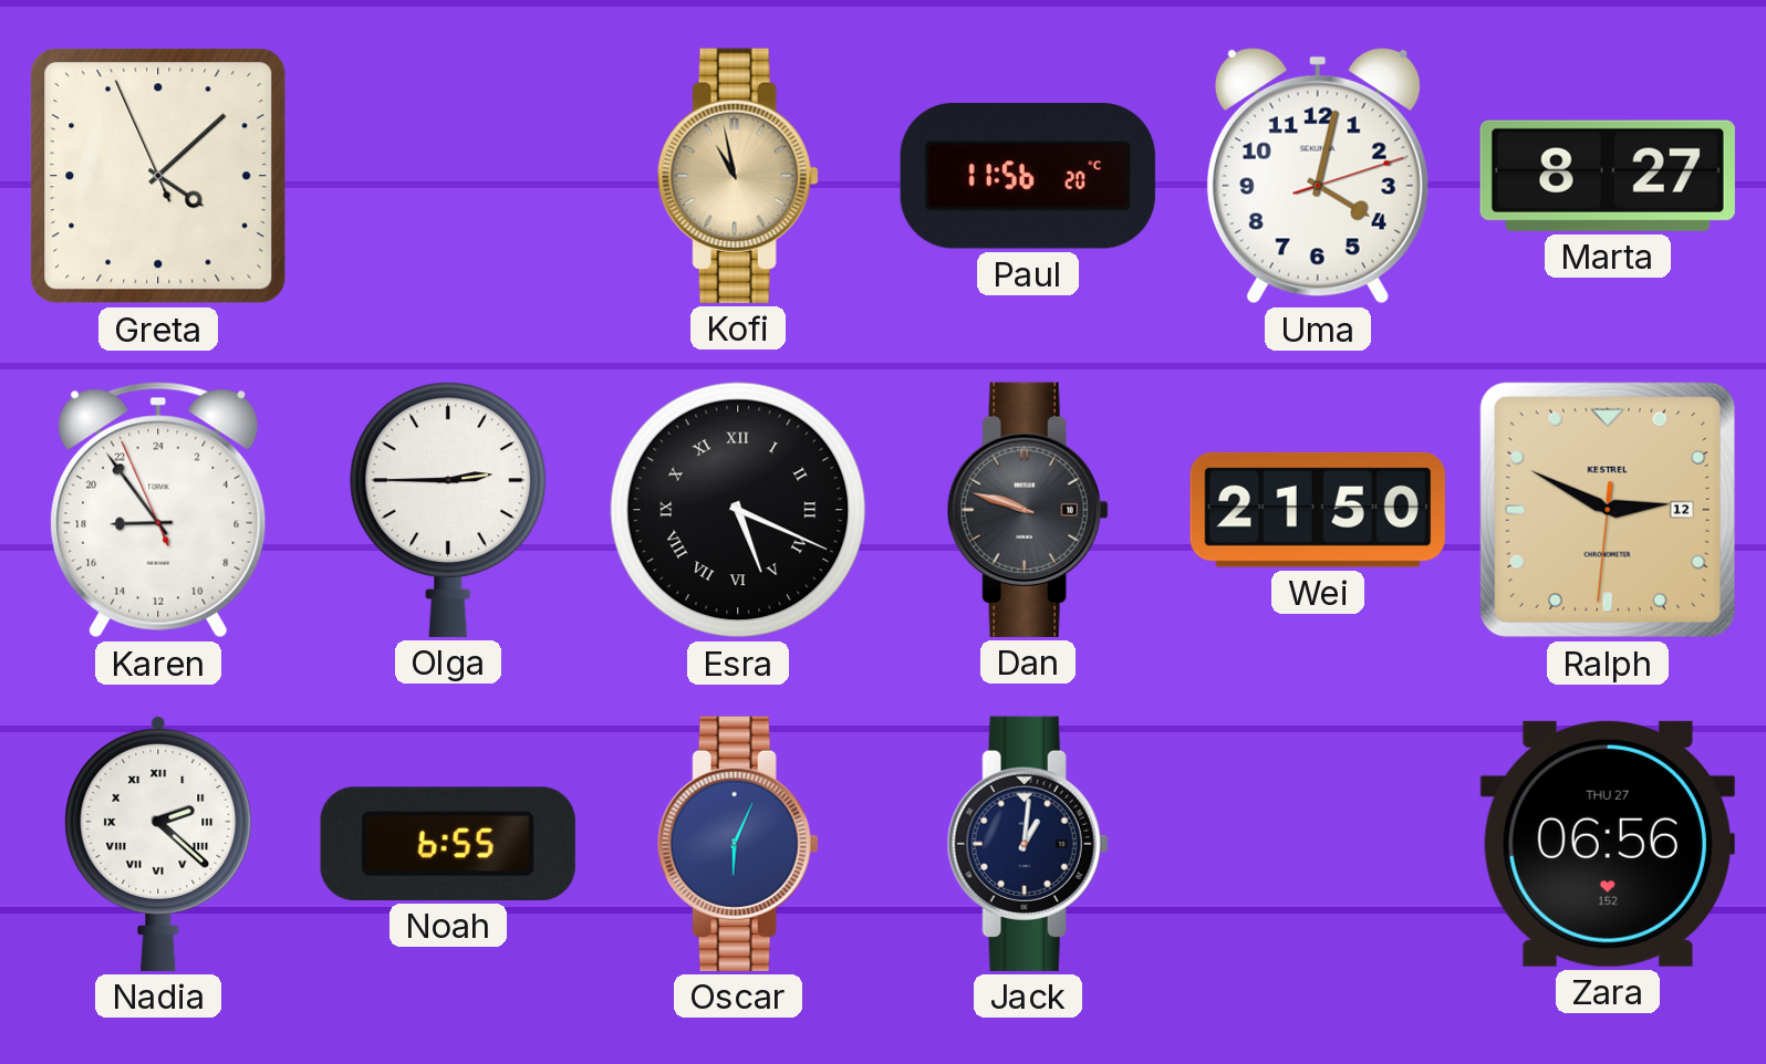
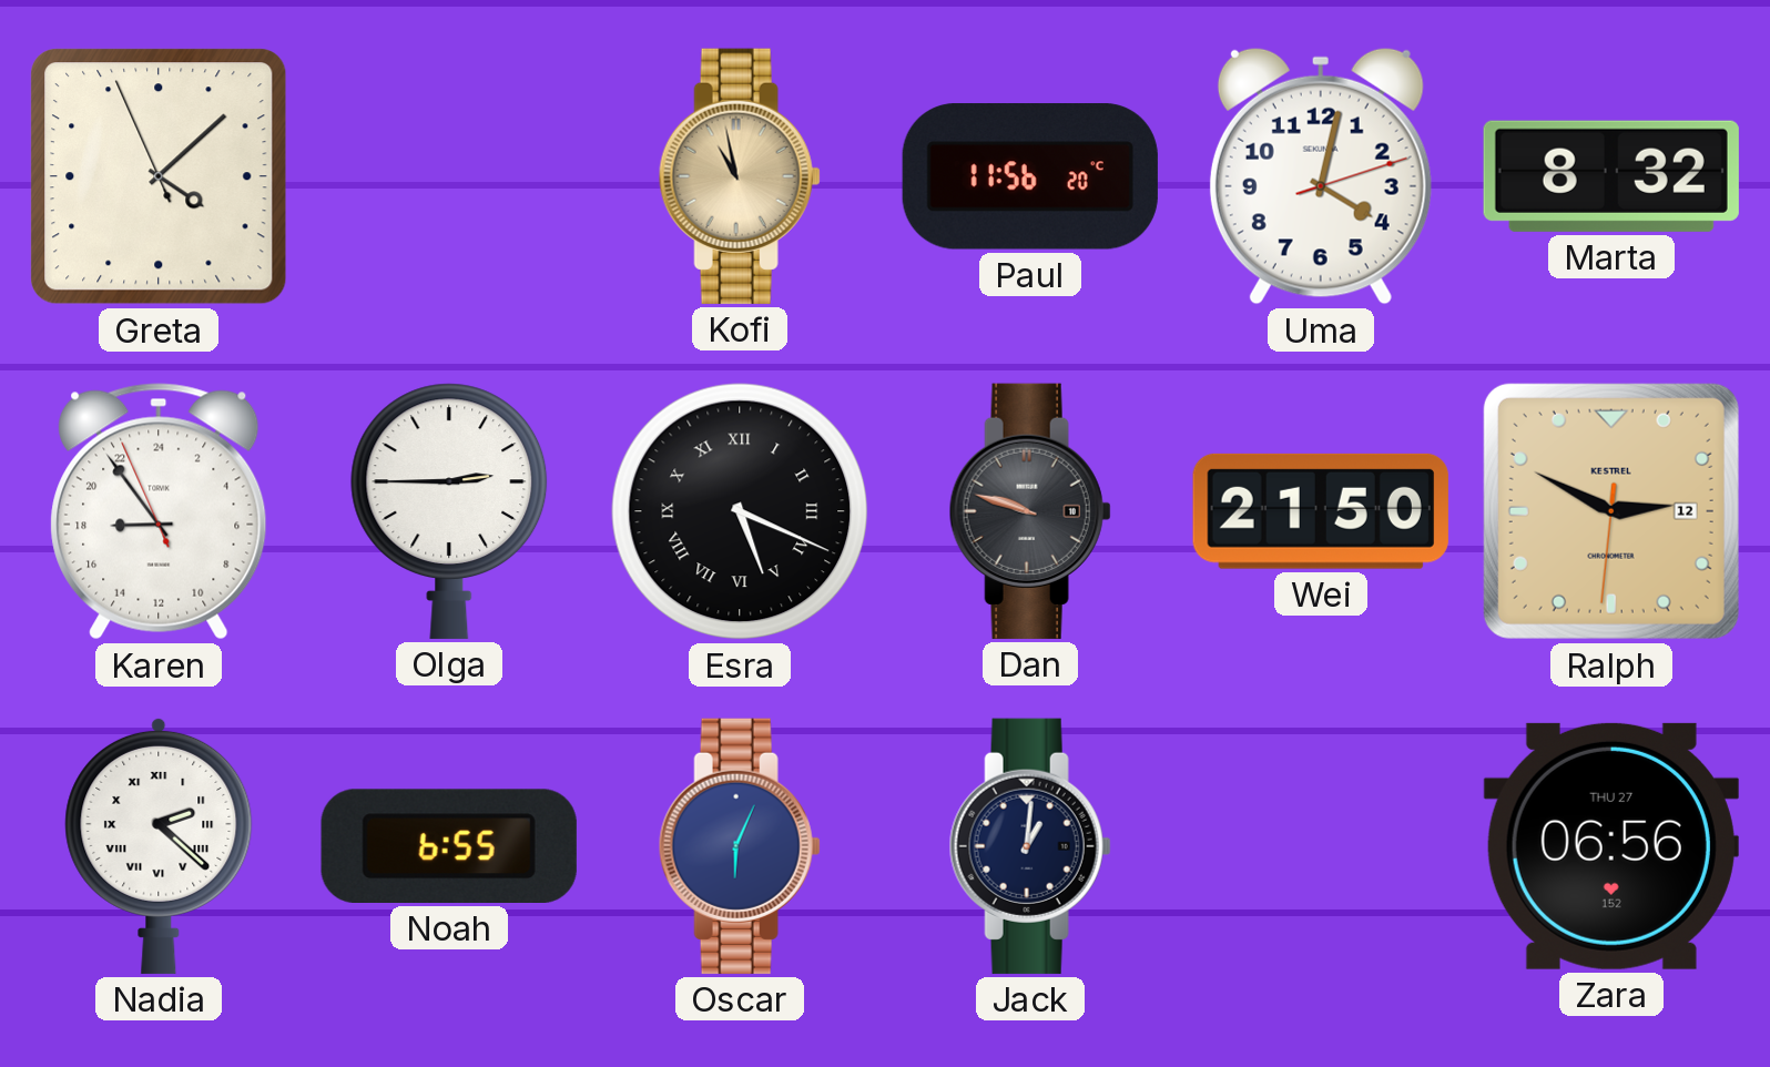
Marta: 8:27 -> 8:32 (1611, 176)
